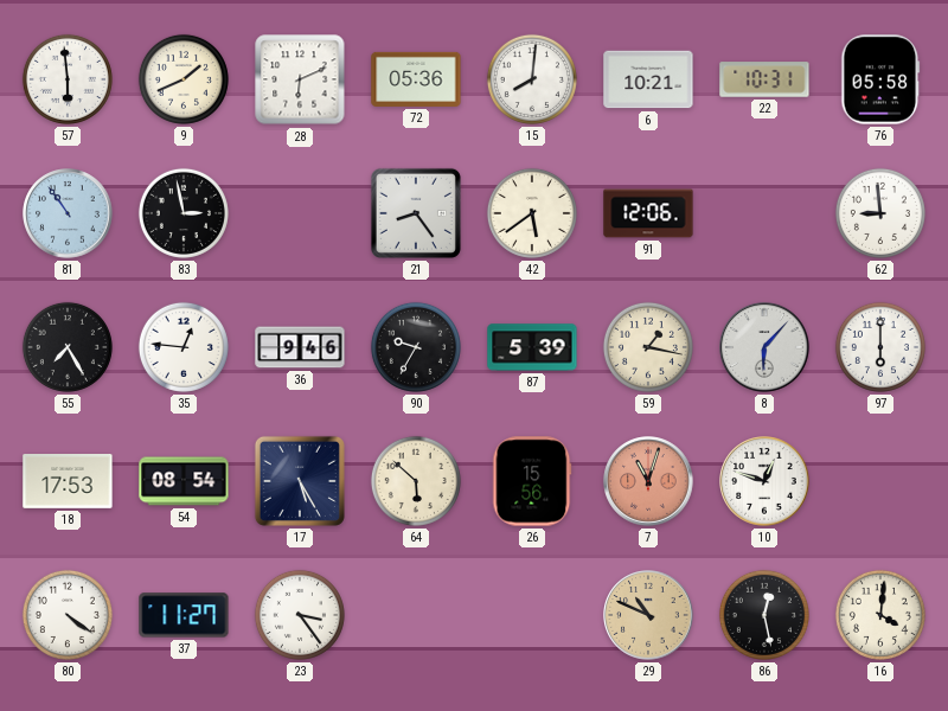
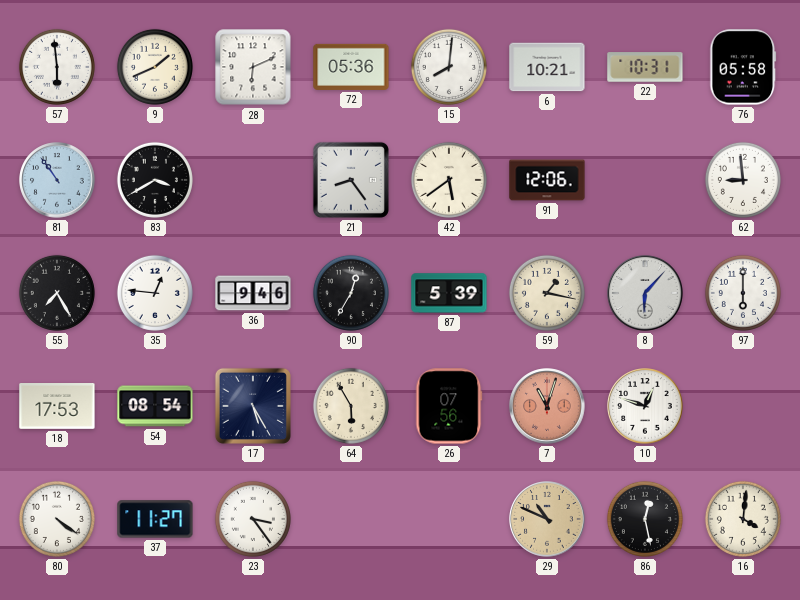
83: 2:58 -> 3:40 (155, 180)
90: 9:35 -> 12:35 (351, 293)
64: 5:52 -> 5:55 (351, 406)
26: 15:56 -> 07:56 (449, 406)
